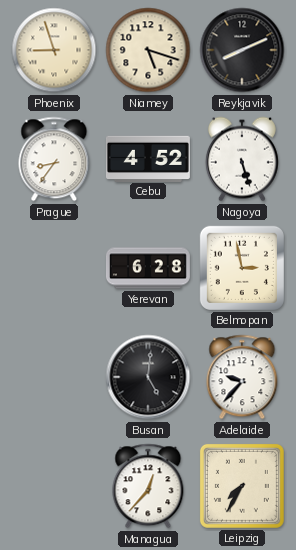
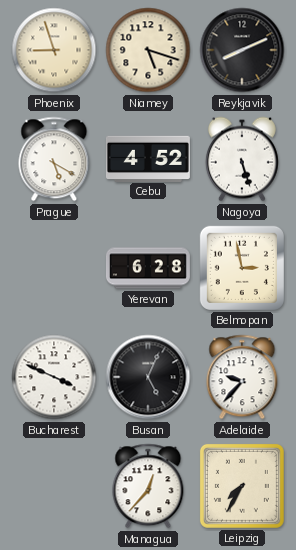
Prague: 8:36 -> 5:20 (54, 159)
Bucharest: none -> 3:49 (54, 377)
Busan: 5:01 -> 5:04 (148, 377)
